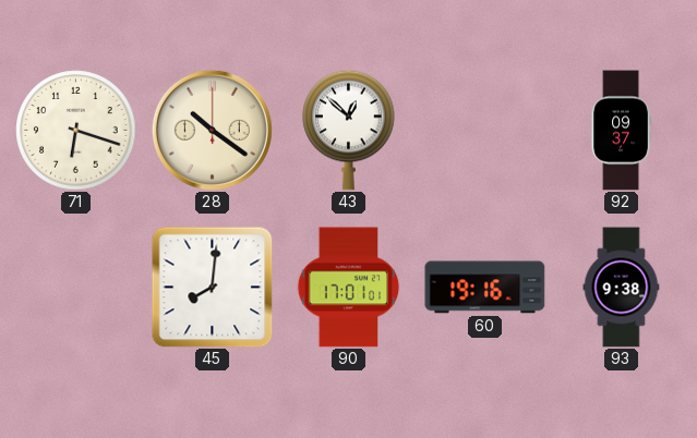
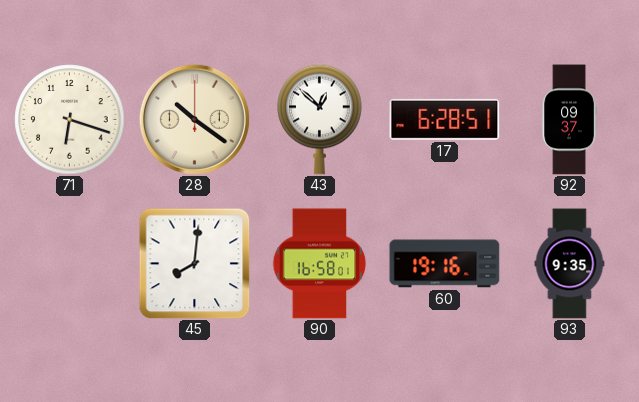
17: none -> 6:28 (445, 119)
90: 17:01 -> 16:58 (320, 264)
93: 9:38 -> 9:35 (570, 264)
